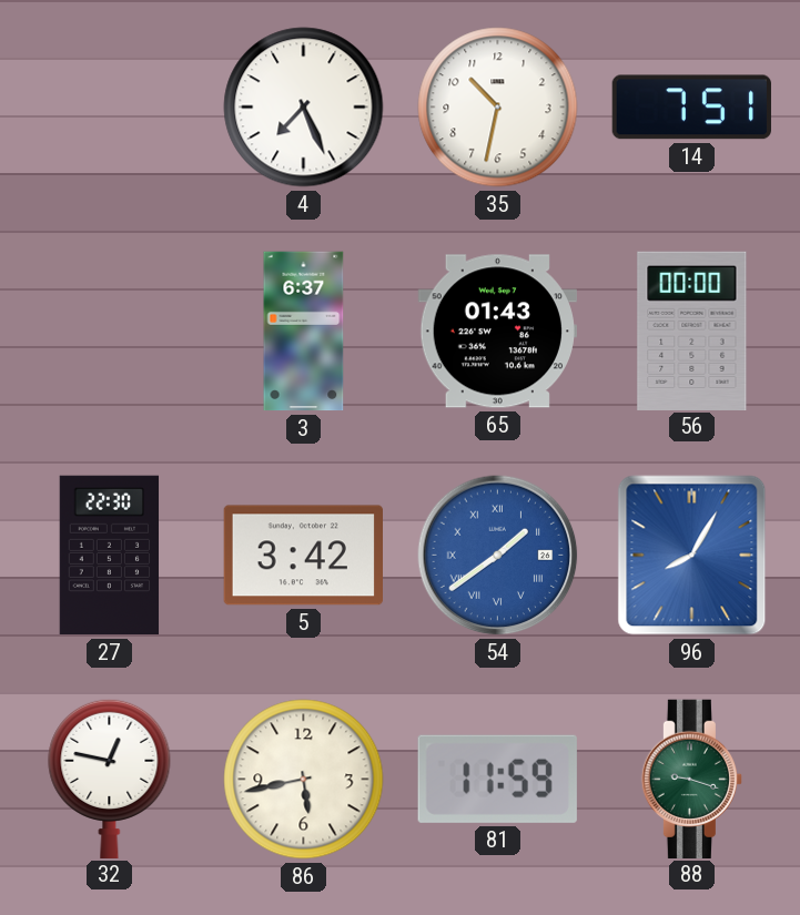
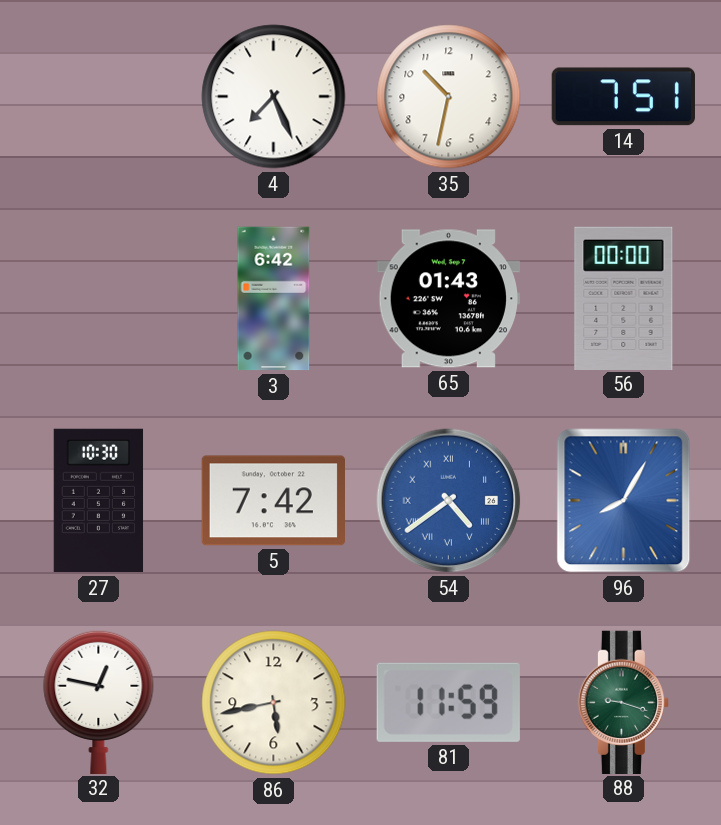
3: 6:37 -> 6:42 (274, 299)
27: 22:30 -> 10:30 (99, 501)
5: 3:42 -> 7:42 (273, 501)
54: 1:39 -> 4:39 (449, 501)
